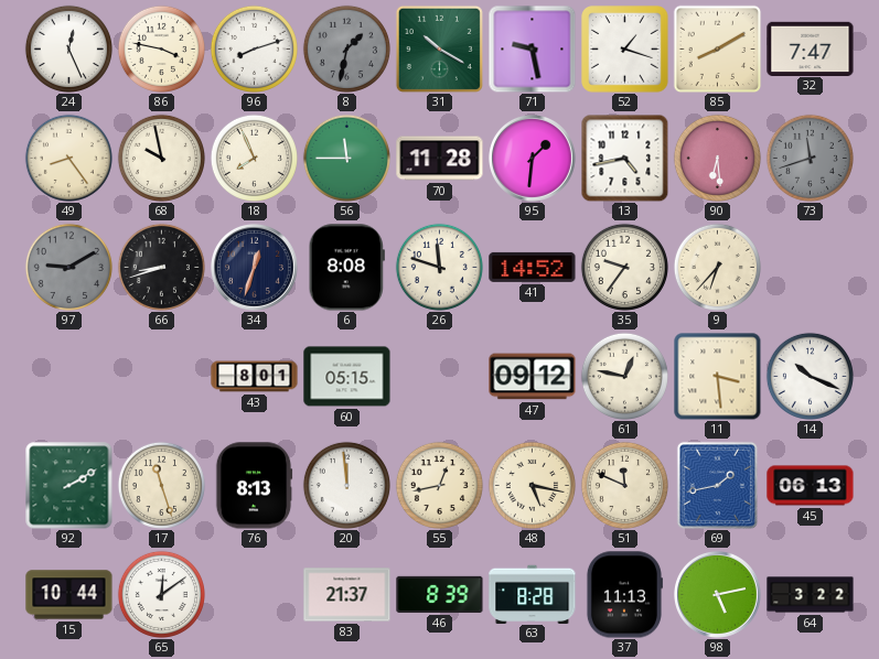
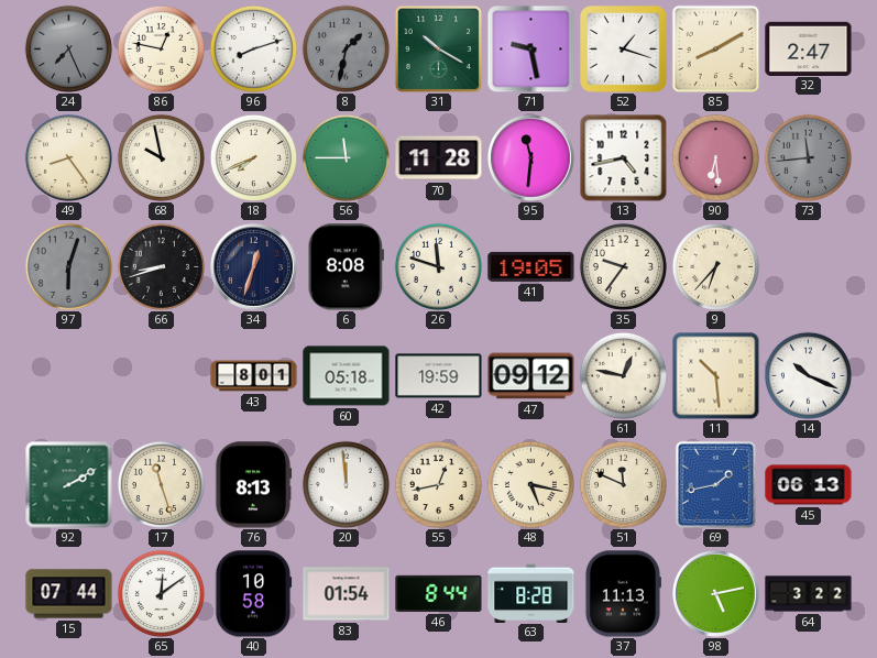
24: 12:26 -> 7:26 (68, 48)
24 dial: white -> grey (68, 48)
86: 3:47 -> 12:47 (161, 48)
32: 7:47 -> 2:47 (809, 48)
18: 7:56 -> 7:41 (253, 157)
95: 1:31 -> 11:31 (531, 158)
73: 11:42 -> 11:44 (808, 157)
97: 9:10 -> 6:03 (68, 266)
41: 14:52 -> 19:05 (531, 266)
60: 05:15 -> 05:18 (347, 376)
42: none -> 19:59 (439, 376)
11: 3:29 -> 10:29 (716, 376)
15: 10:44 -> 07:44 (69, 594)
40: none -> 10:58 (254, 594)
83: 21:37 -> 01:54 (347, 594)
46: 8:39 -> 8:44 (439, 593)
